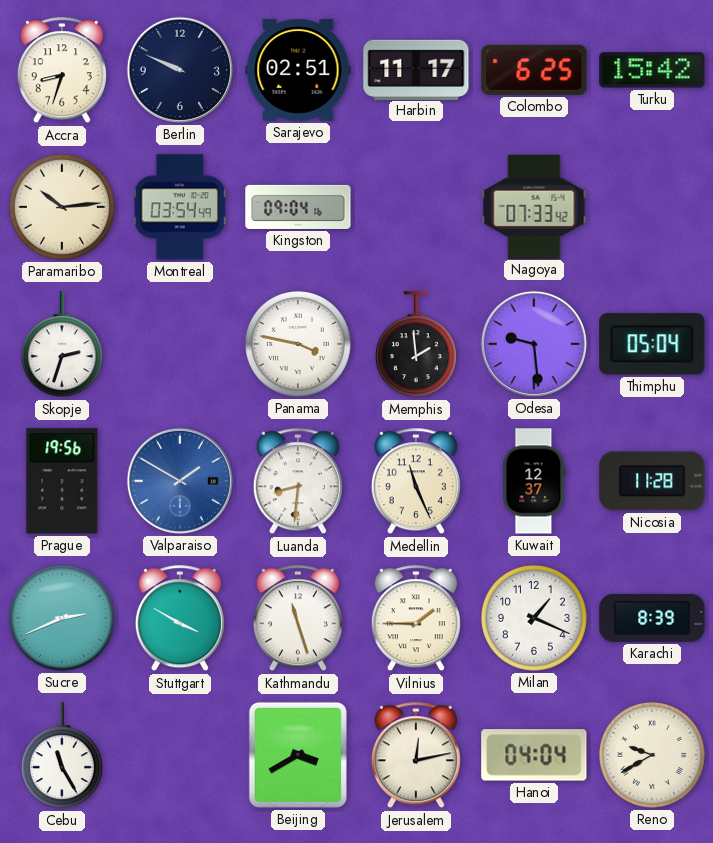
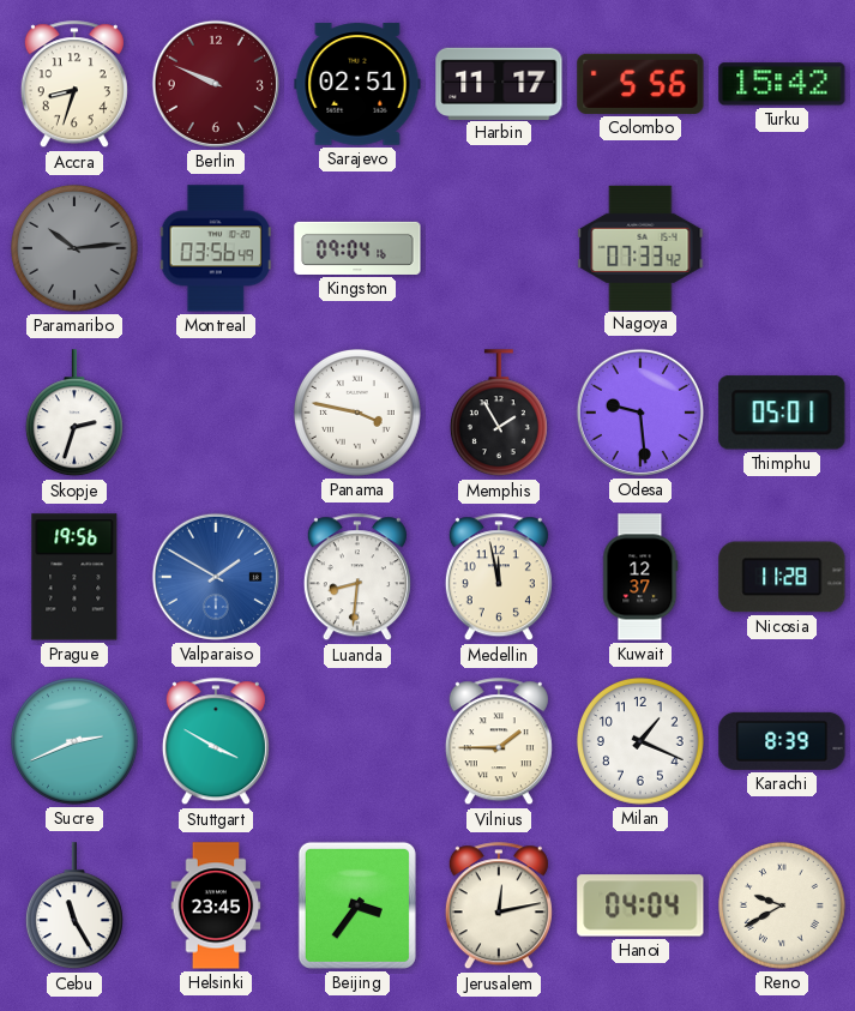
Berlin dial: navy -> burgundy (216, 84)
Colombo: 6:25 -> 5:56 (640, 84)
Paramaribo dial: cream -> grey (74, 248)
Montreal: 03:54 -> 03:56 (216, 248)
Memphis: 1:59 -> 1:55 (499, 414)
Thimphu: 05:04 -> 05:01 (782, 413)
Medellin: 11:26 -> 11:58 (499, 578)
Kathmandu: 11:27 -> none (298, 619)
Helsinki: none -> 23:45 (216, 905)
Beijing: 3:40 -> 3:36 (357, 905)
